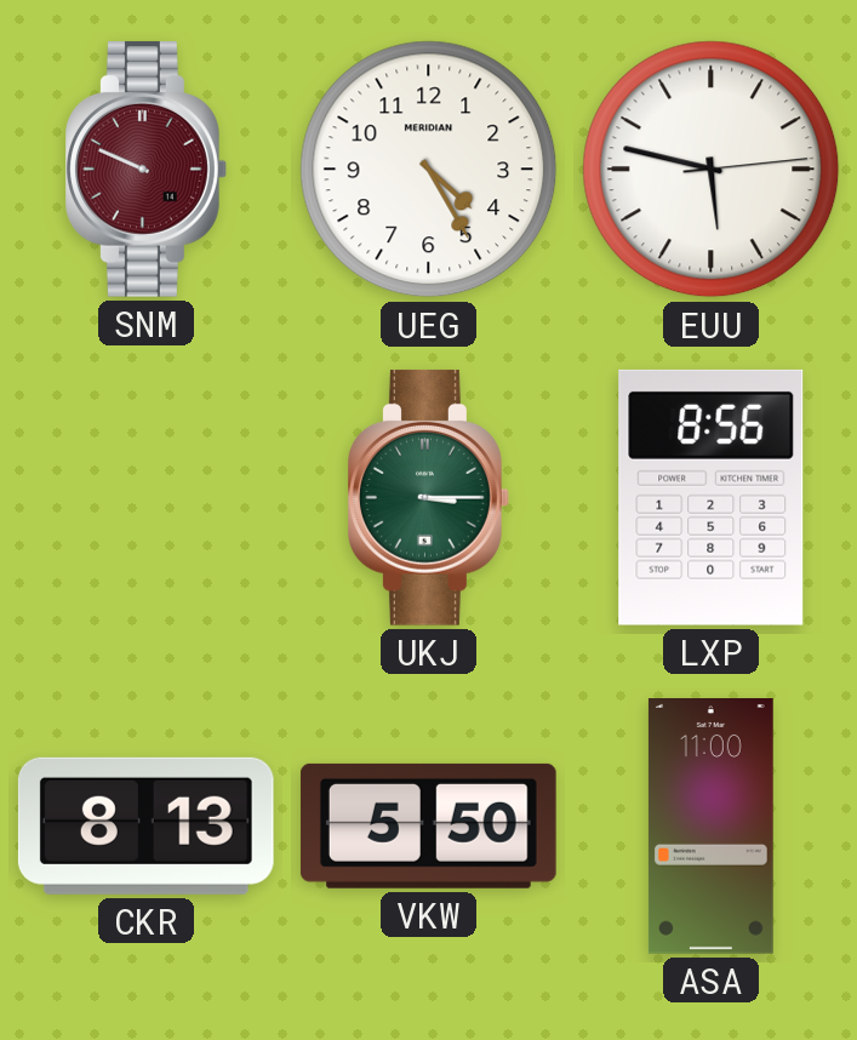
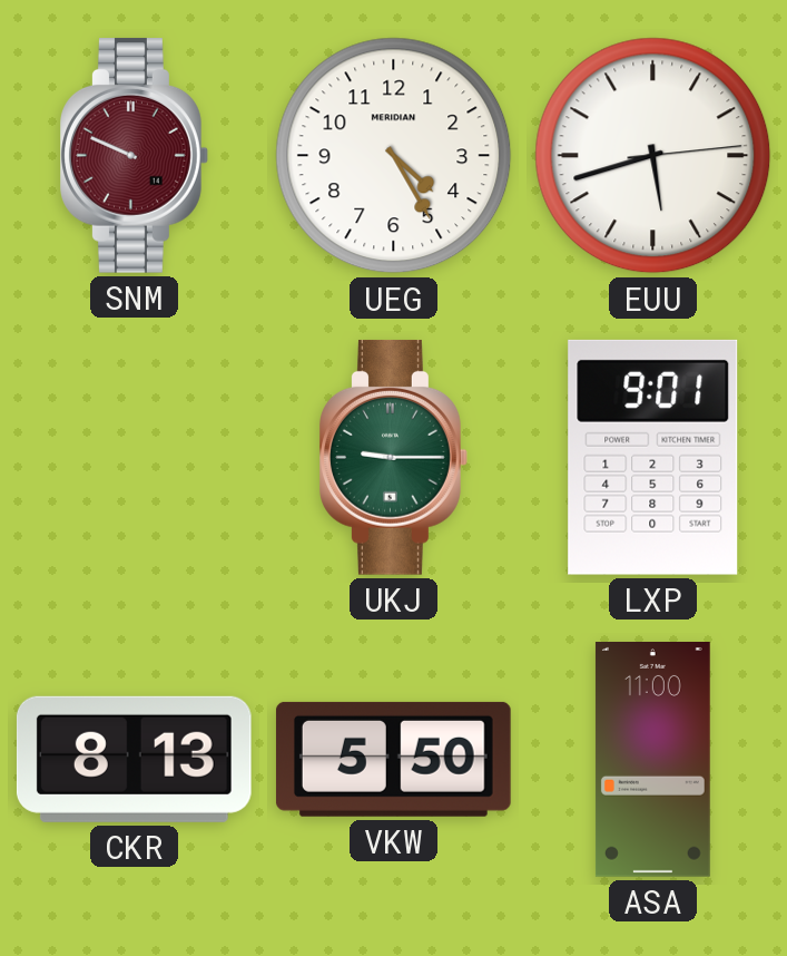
EUU: 5:47 -> 5:42 (653, 156)
UKJ: 3:15 -> 9:15 (394, 457)
LXP: 8:56 -> 9:01 (653, 457)
